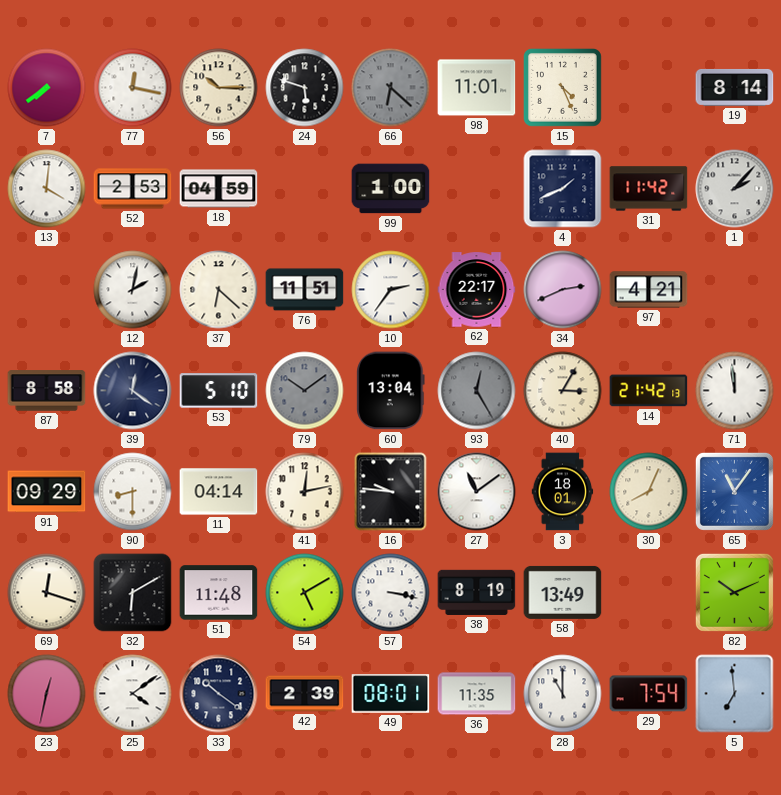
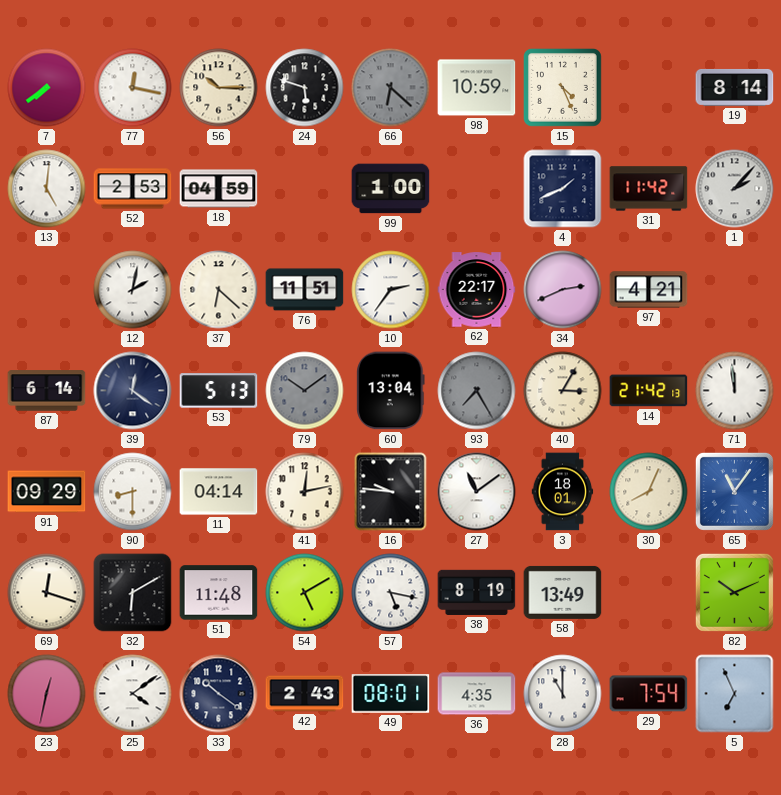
98: 11:01 -> 10:59 (477, 88)
13: 4:01 -> 5:01 (47, 189)
87: 8:58 -> 6:14 (47, 391)
53: 5:10 -> 5:13 (219, 391)
93: 12:25 -> 7:25 (477, 391)
57: 3:17 -> 5:17 (391, 593)
42: 2:39 -> 2:43 (305, 694)
36: 11:35 -> 4:35 (477, 694)
5: 6:59 -> 6:56 (735, 694)
